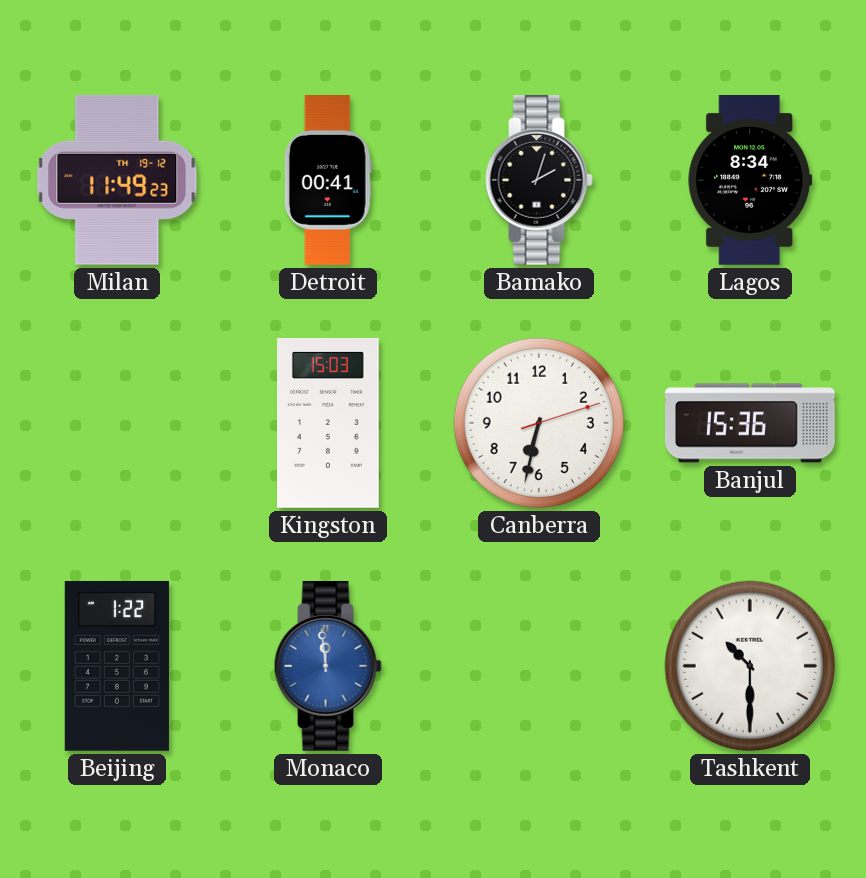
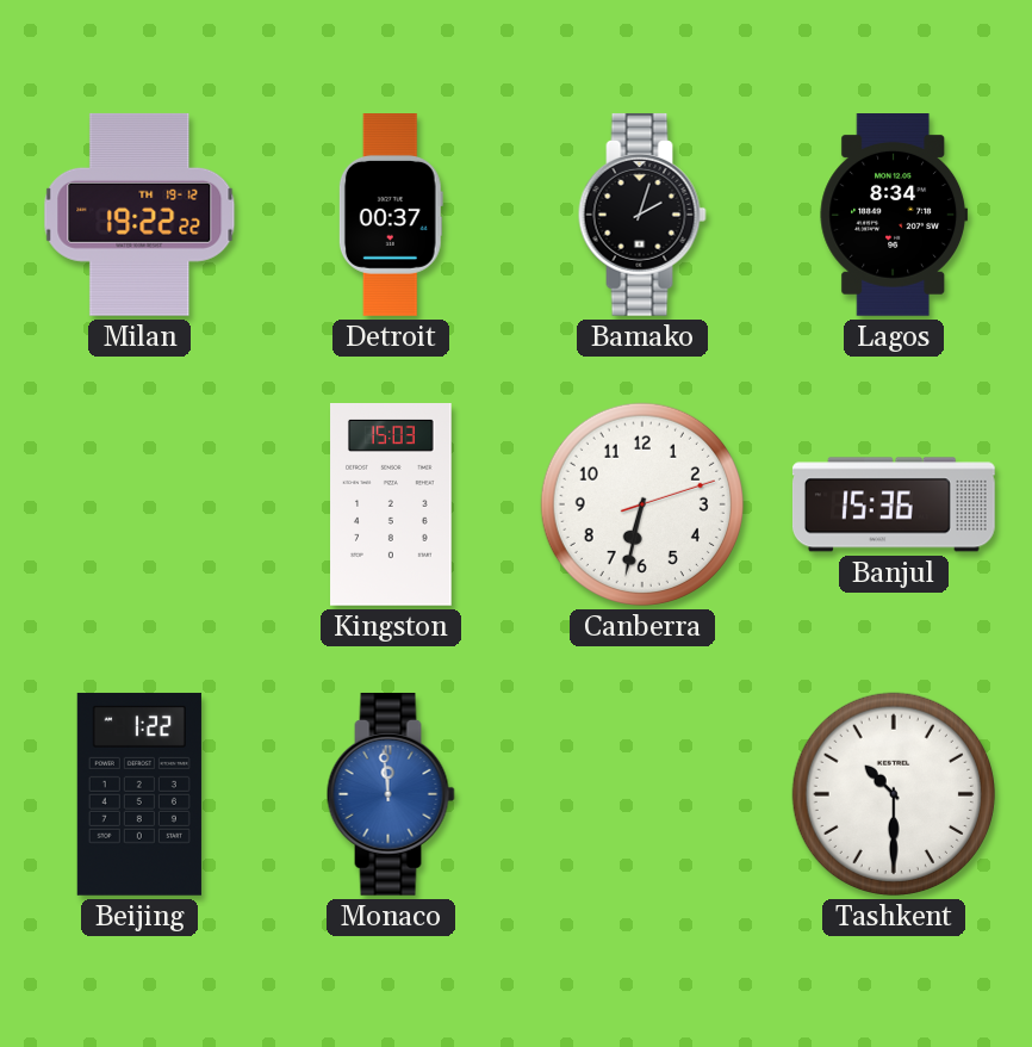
Milan: 11:49 -> 19:22 (139, 215)
Detroit: 00:41 -> 00:37 (391, 216)
